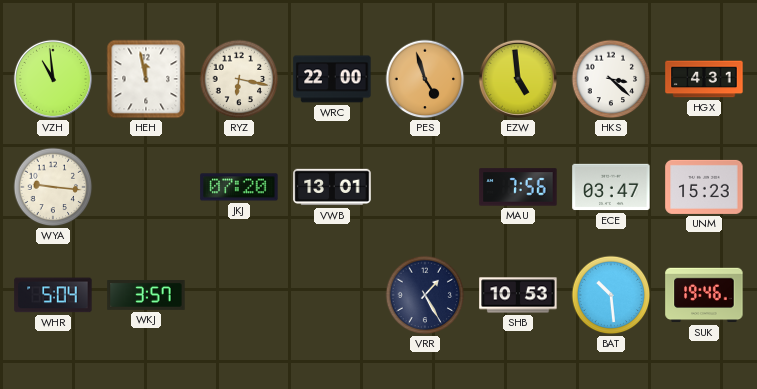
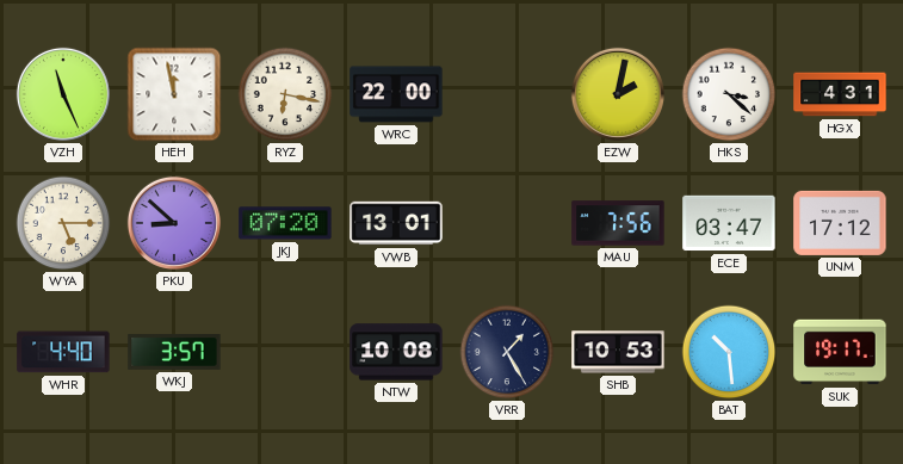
VZH: 10:59 -> 11:26 (63, 94)
PES: 4:57 -> none (425, 79)
EZW: 4:59 -> 2:02 (618, 94)
WYA: 9:16 -> 5:15 (63, 223)
PKU: none -> 8:52 (174, 223)
UNM: 15:23 -> 17:12 (840, 223)
WHR: 5:04 -> 4:40 (63, 352)
NTW: none -> 10:08 (396, 352)
SUK: 19:46 -> 19:17 (840, 352)
